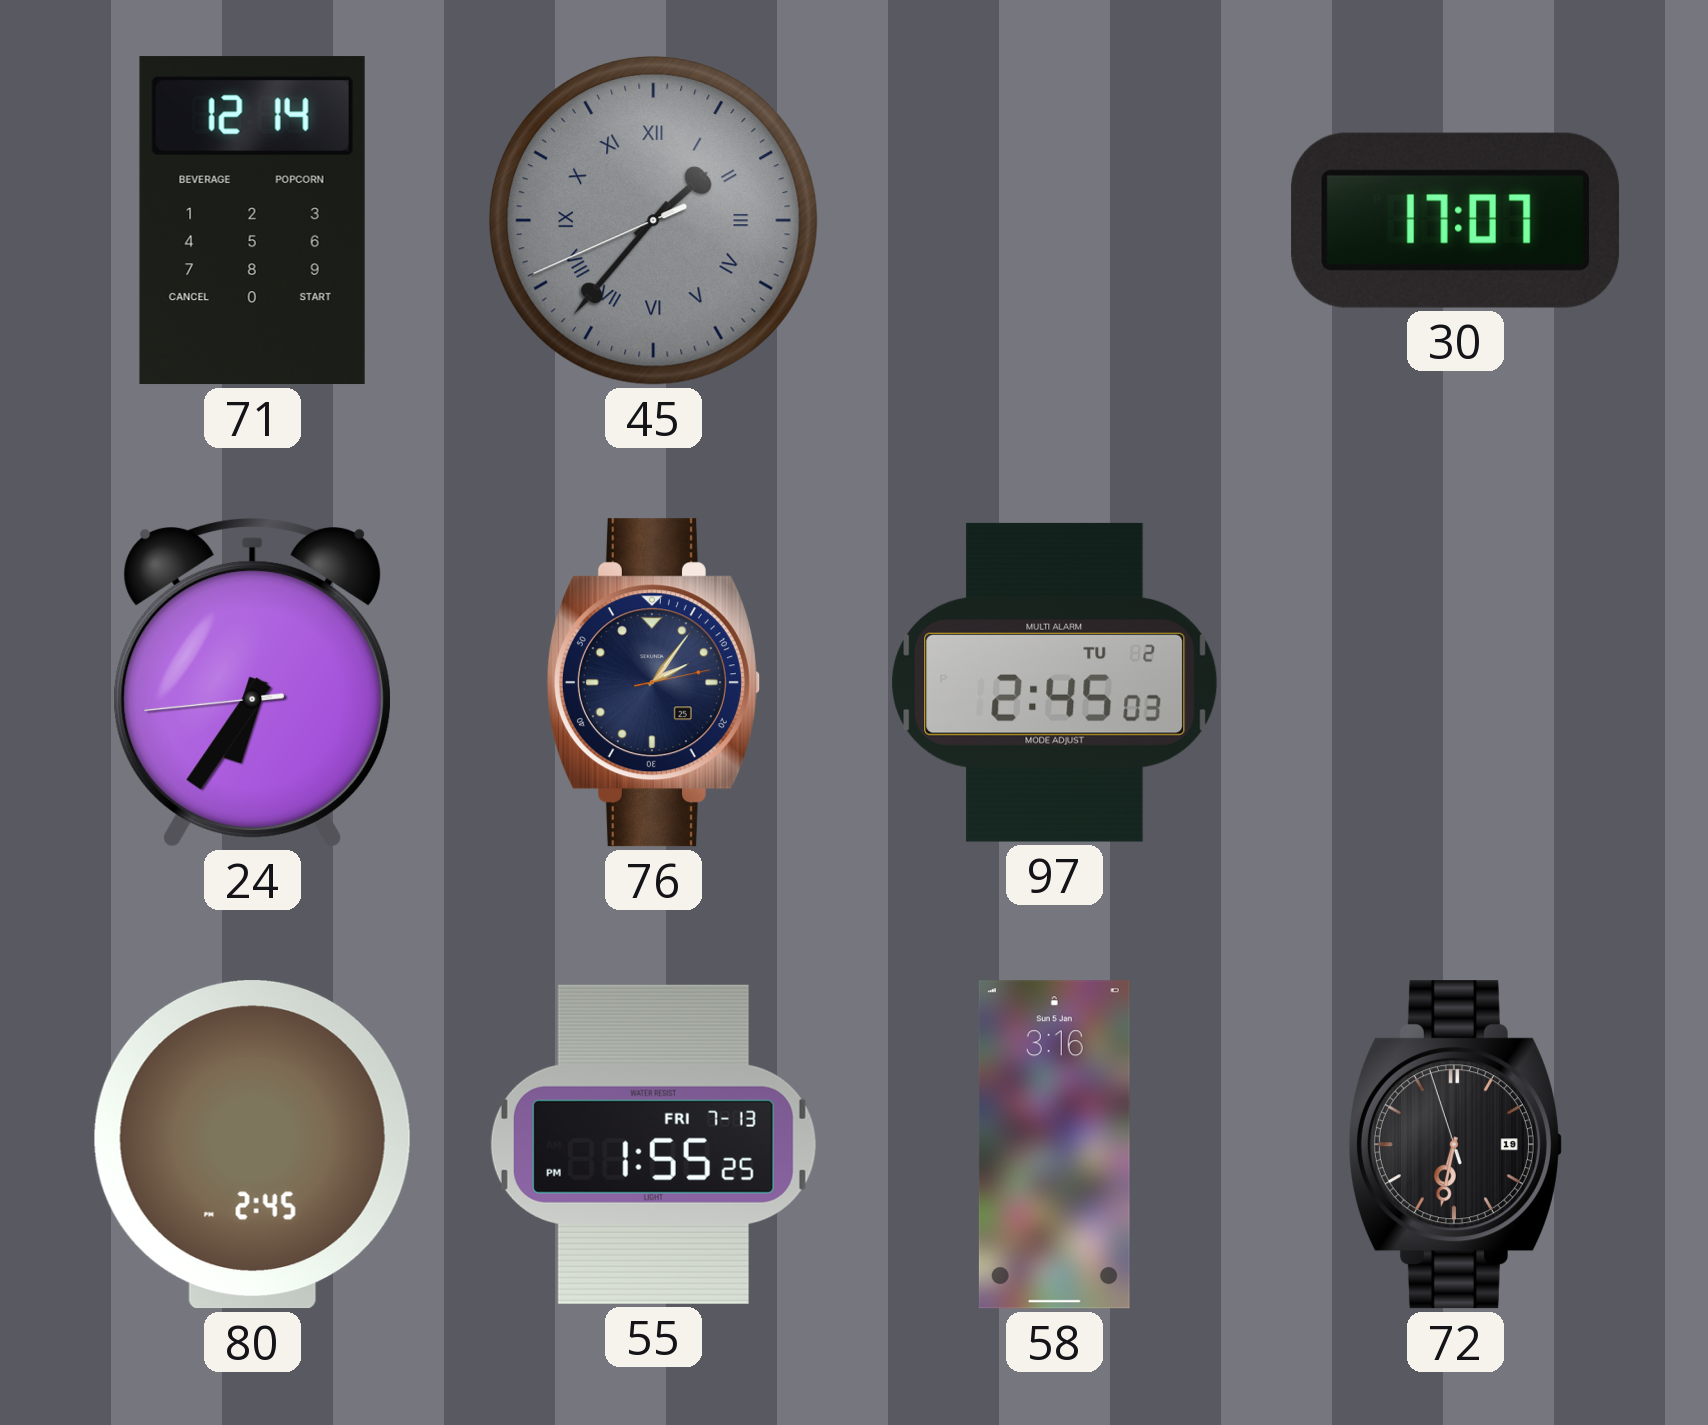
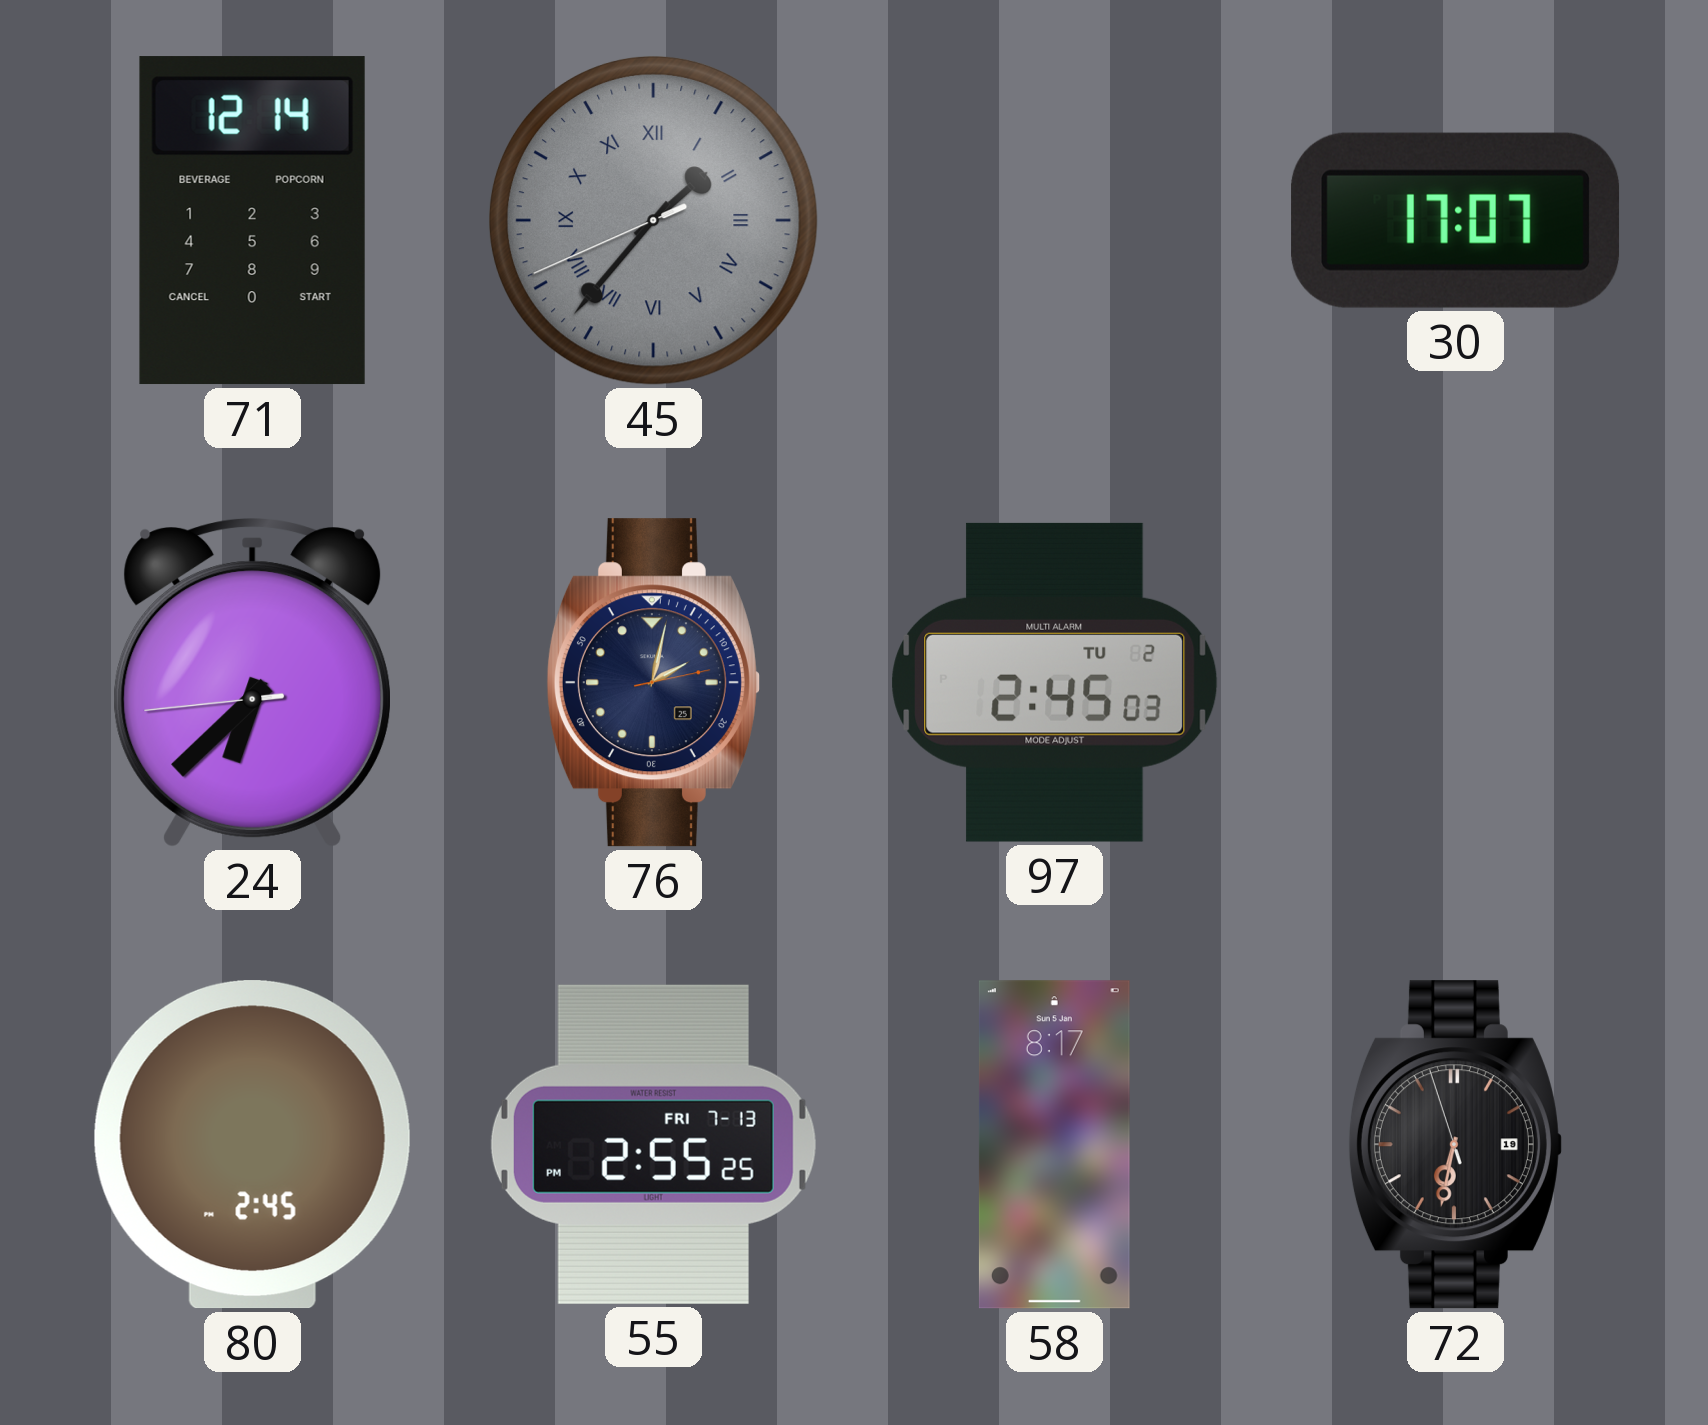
24: 6:35 -> 6:37 (252, 683)
76: 2:06 -> 2:02 (653, 683)
55: 1:55 -> 2:55 (653, 1144)
58: 3:16 -> 8:17 (1054, 1145)
